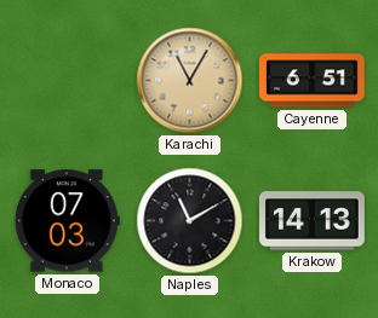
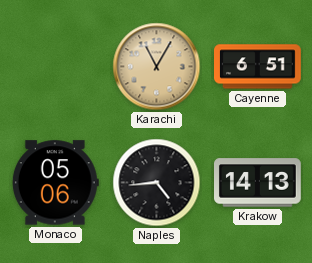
Monaco: 07:03 -> 05:06 (55, 183)
Naples: 11:10 -> 4:44 (157, 183)
